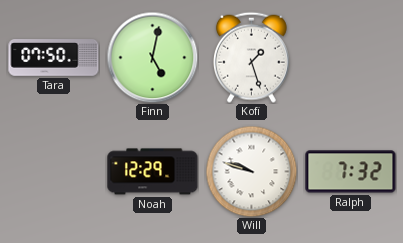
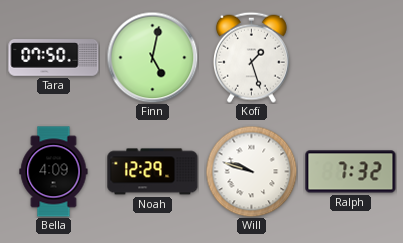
Bella: none -> 4:09 (54, 172)
